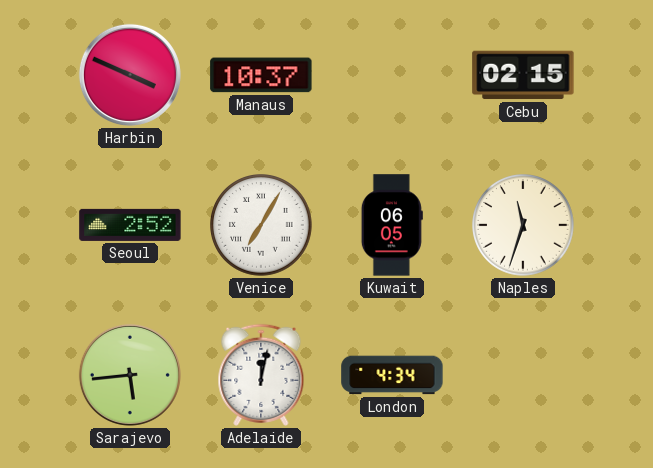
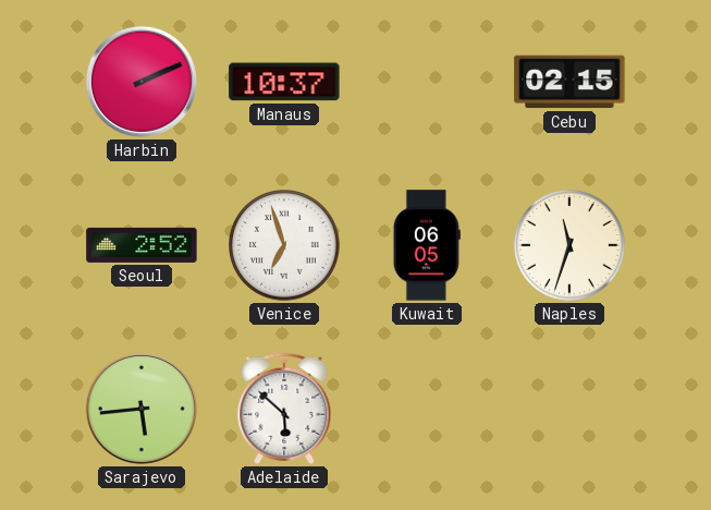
Harbin: 3:49 -> 2:11 (142, 82)
Venice: 7:05 -> 6:57 (285, 246)
Adelaide: 12:02 -> 5:52 (284, 409)
London: 4:34 -> none (392, 375)
